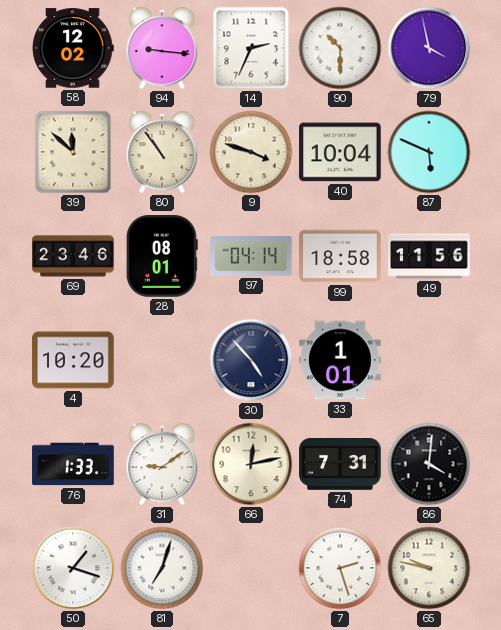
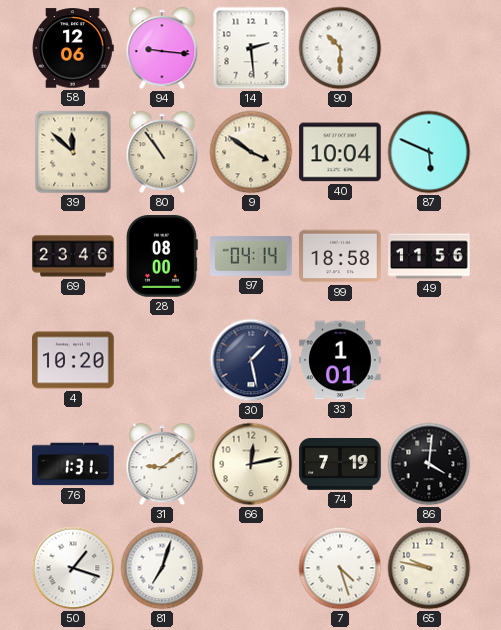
58: 12:02 -> 12:06 (73, 48)
14: 2:34 -> 2:29 (251, 48)
79: 3:58 -> none (429, 48)
9: 3:48 -> 3:51 (251, 152)
28: 08:01 -> 08:00 (162, 256)
30: 4:53 -> 1:28 (251, 360)
76: 1:33 -> 1:31 (73, 464)
74: 7:31 -> 7:19 (340, 465)
7: 2:27 -> 4:27 (340, 568)
